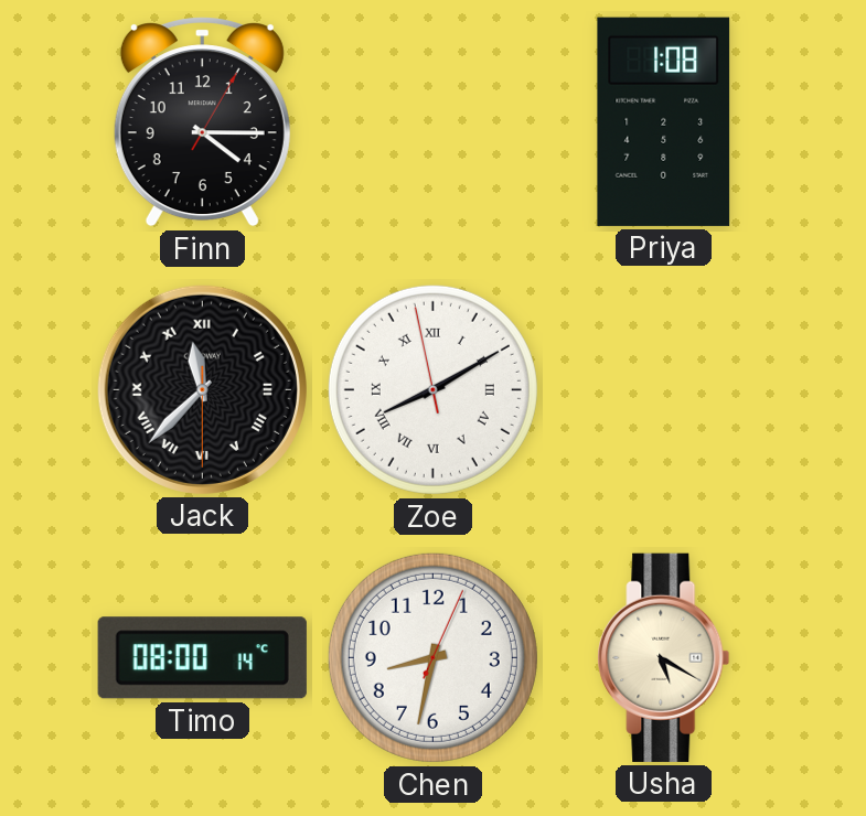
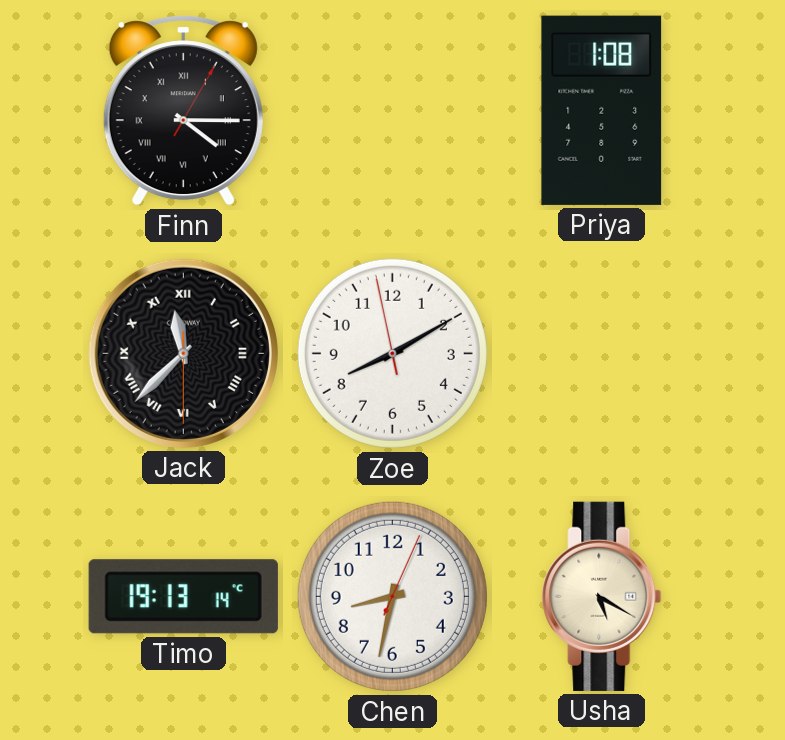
Finn numerals: Arabic -> Roman (183, 111)
Zoe numerals: Roman -> Arabic (392, 353)
Timo: 08:00 -> 19:13 (183, 597)
